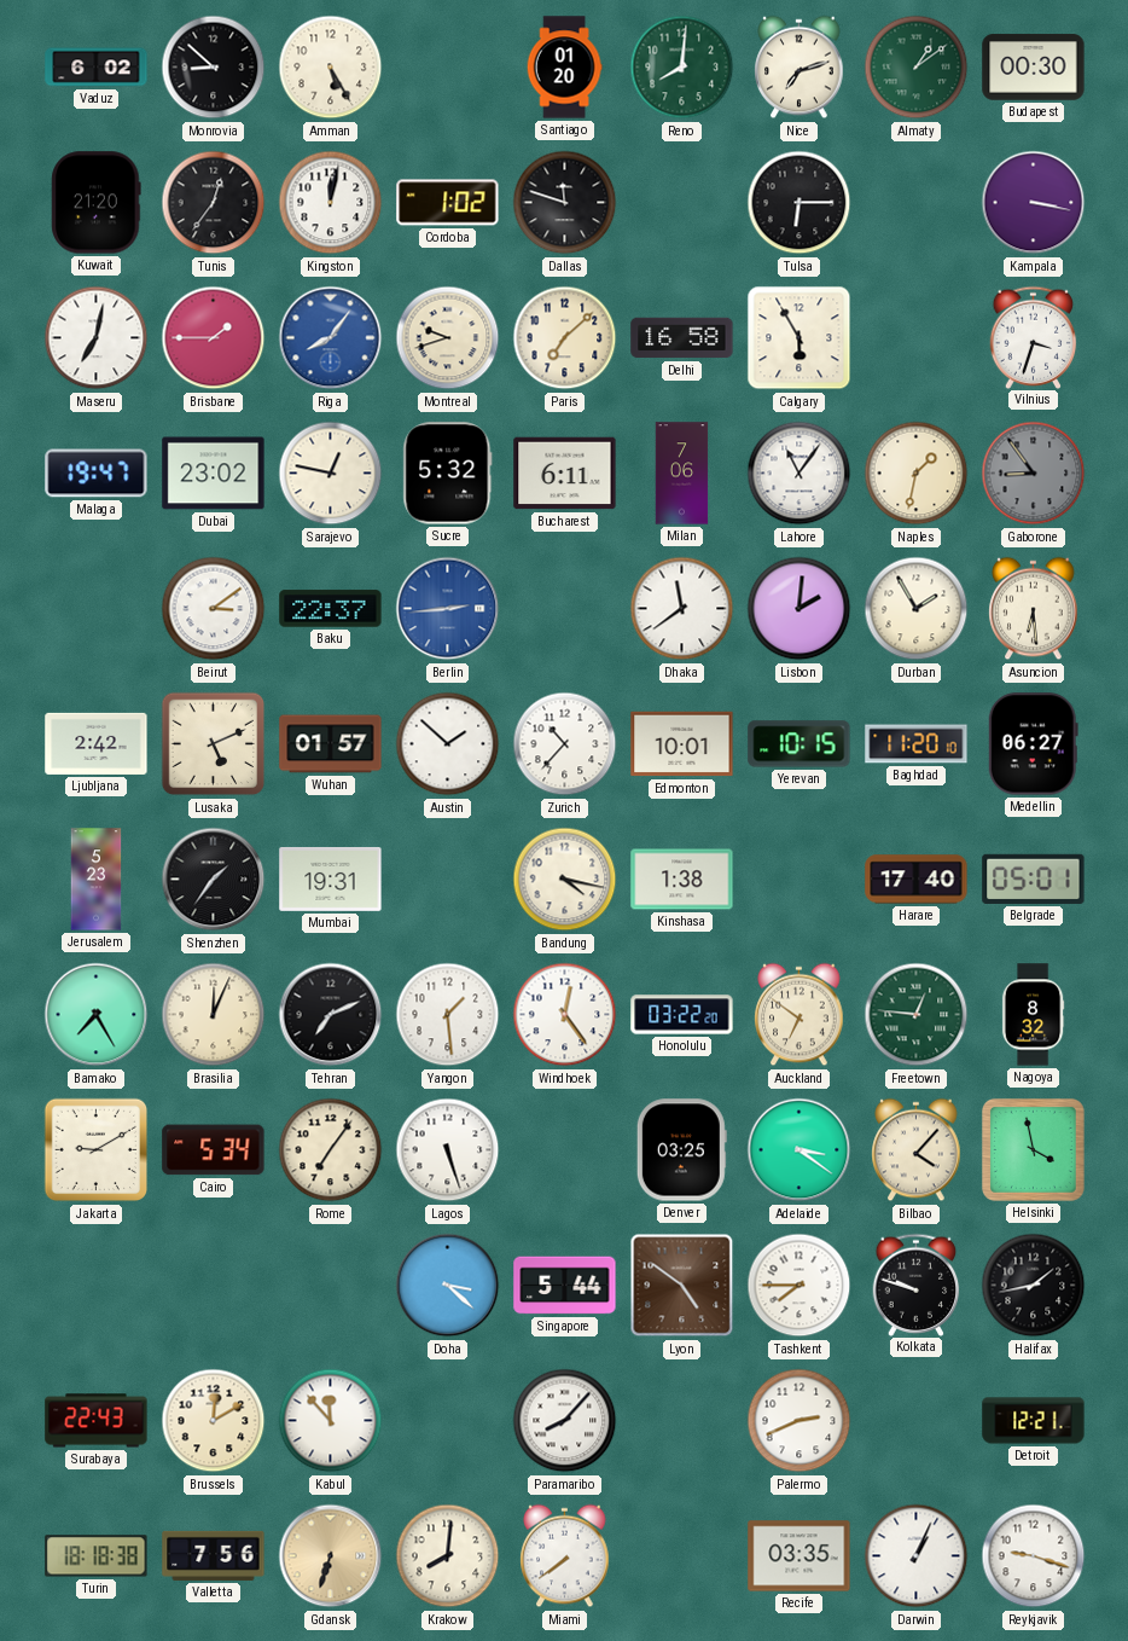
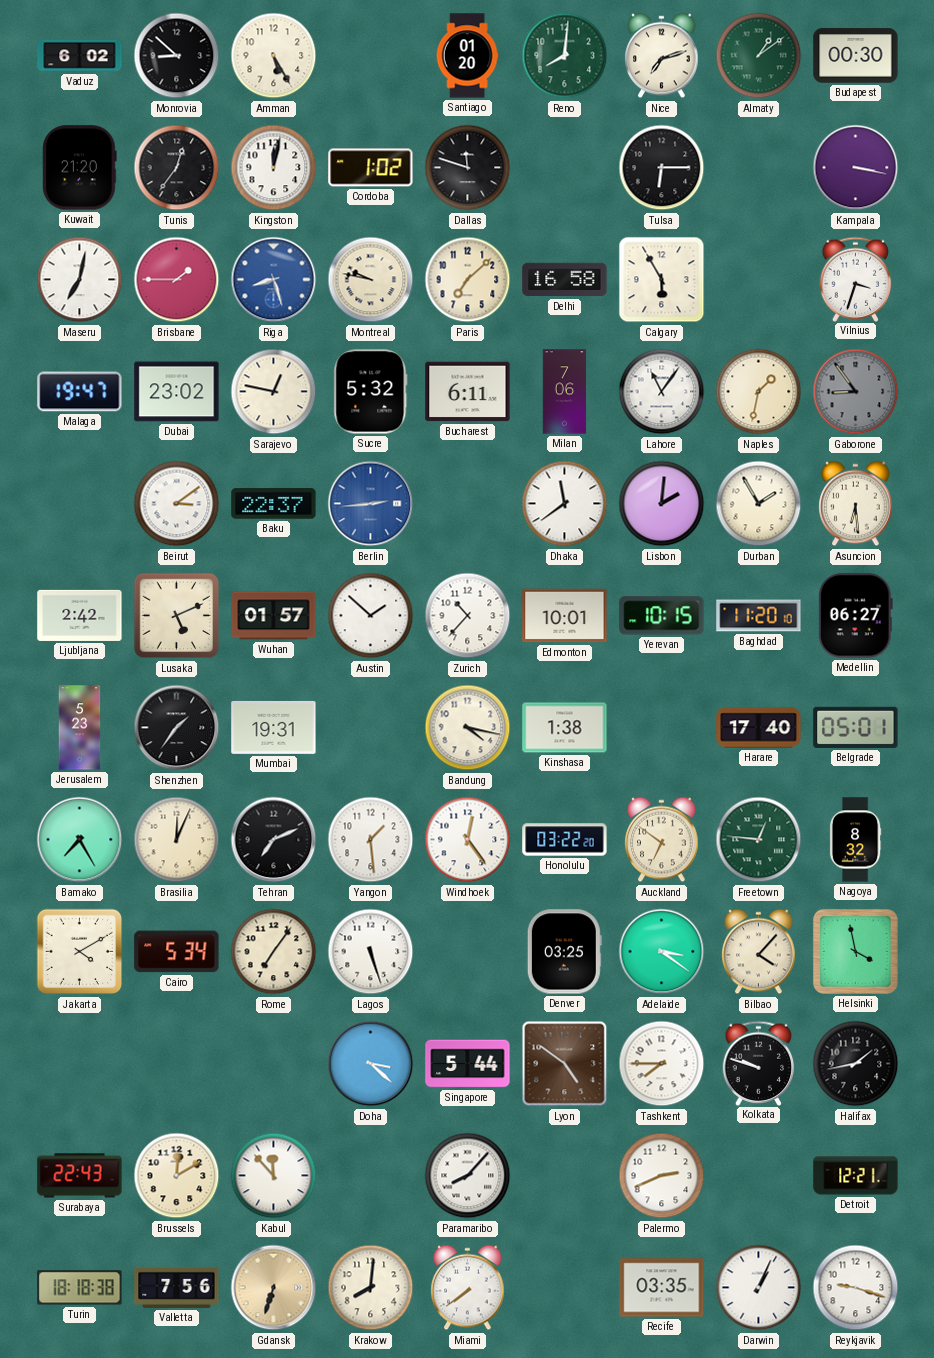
Riga: 8:06 -> 8:27 (274, 280)
Montreal: 9:42 -> 9:47 (371, 280)
Jakarta: 9:10 -> 4:10 (80, 952)
